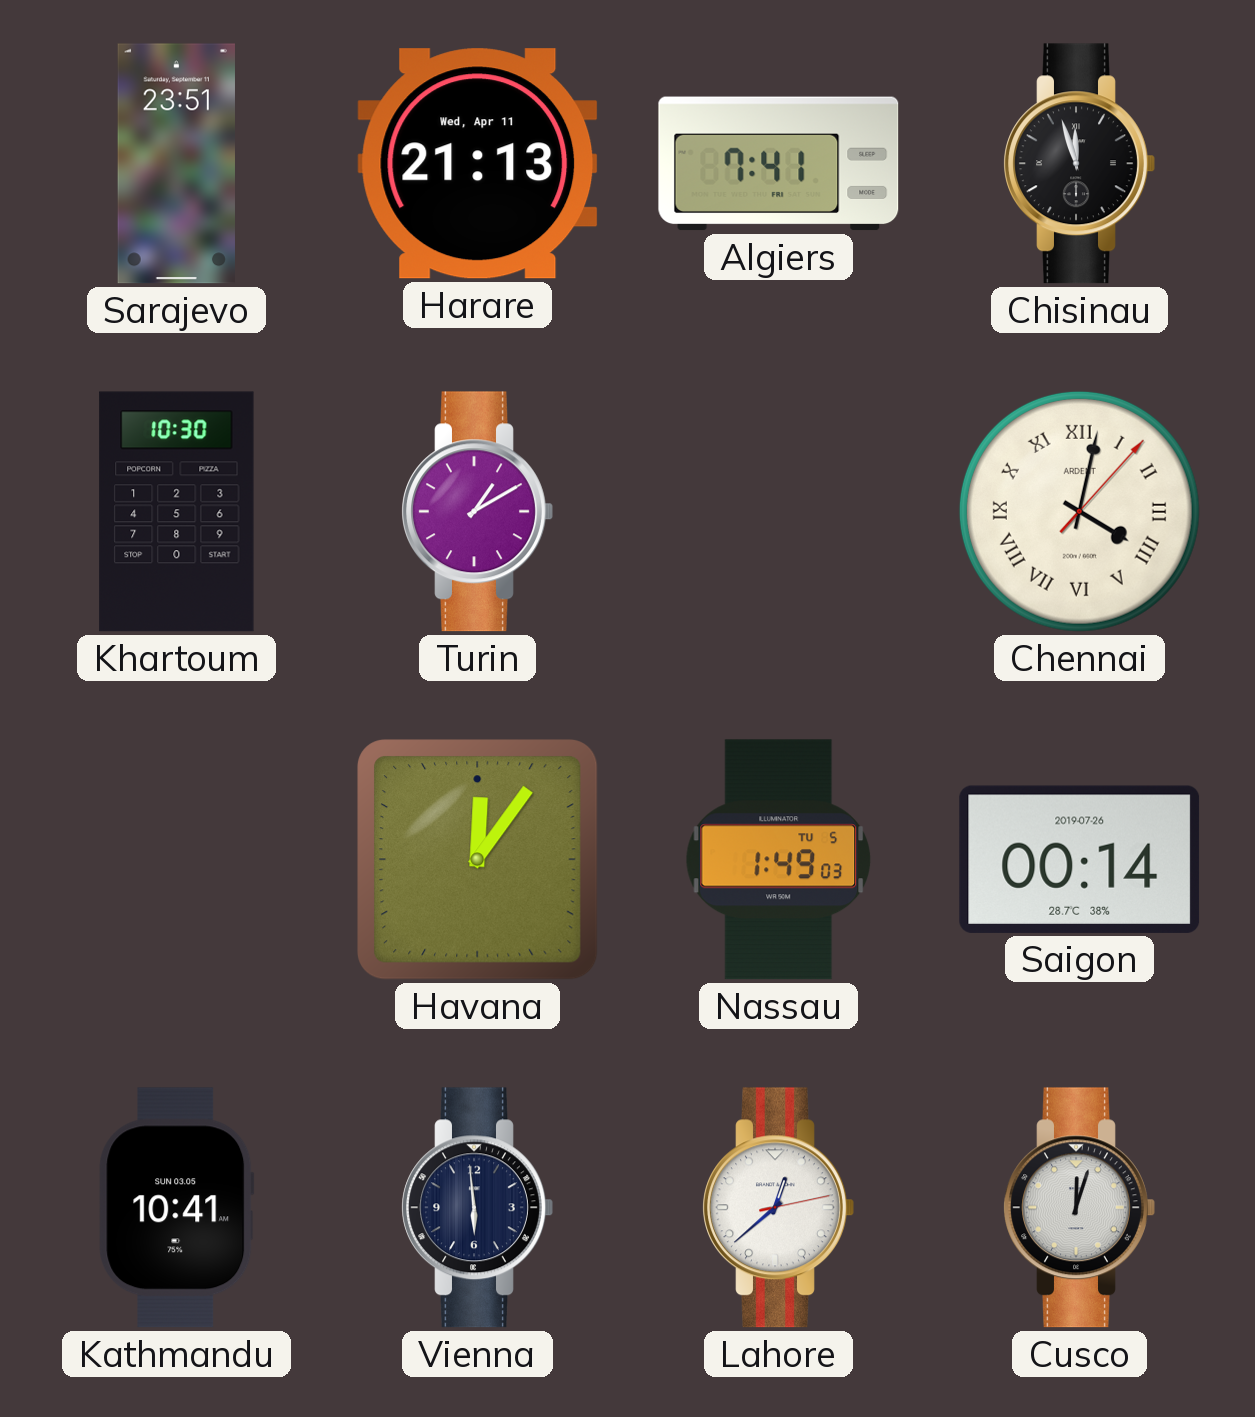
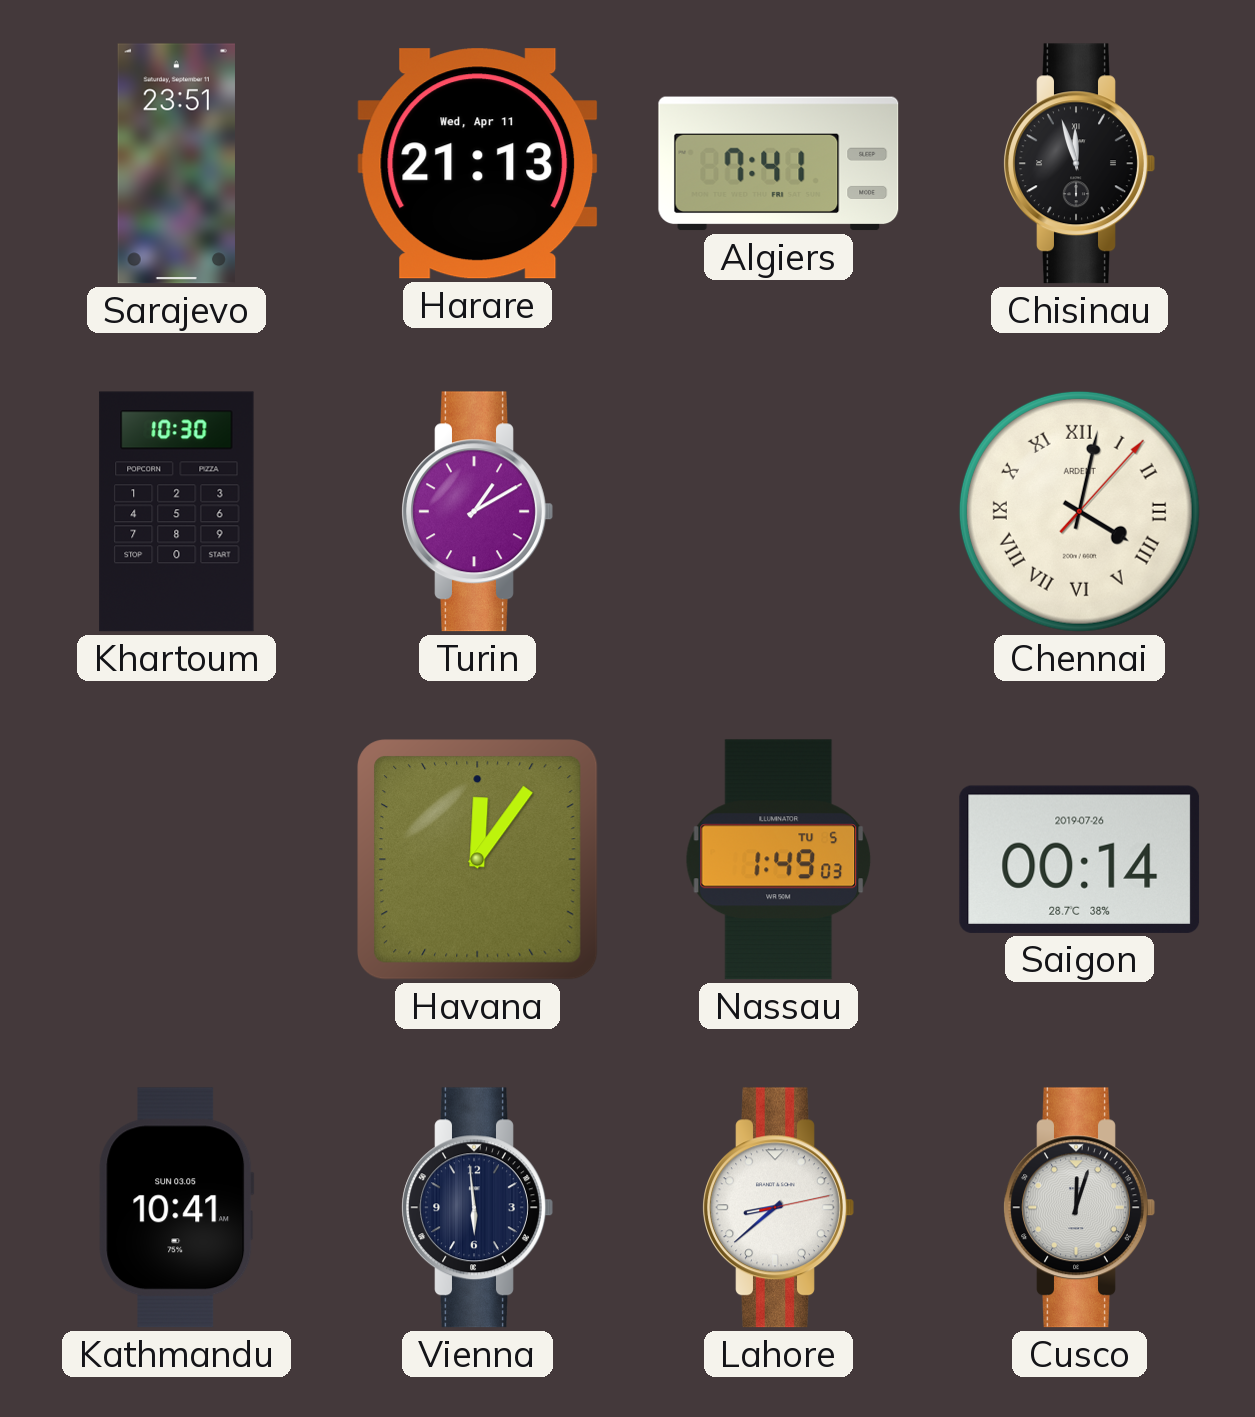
Lahore: 12:38 -> 8:38 (778, 1208)
